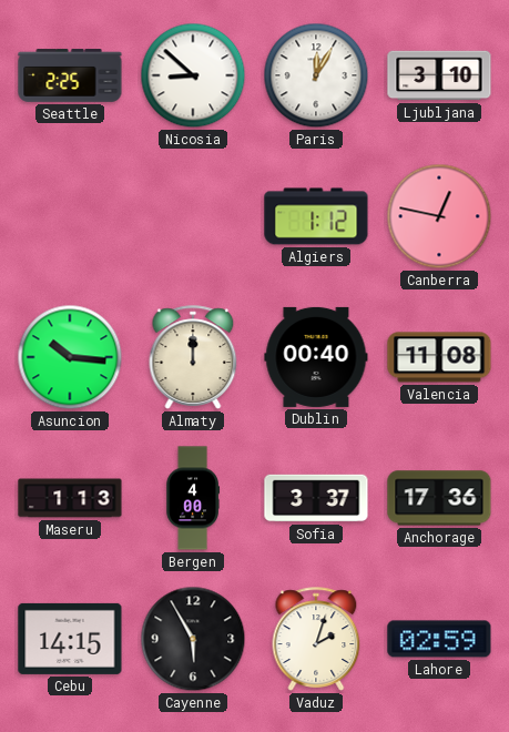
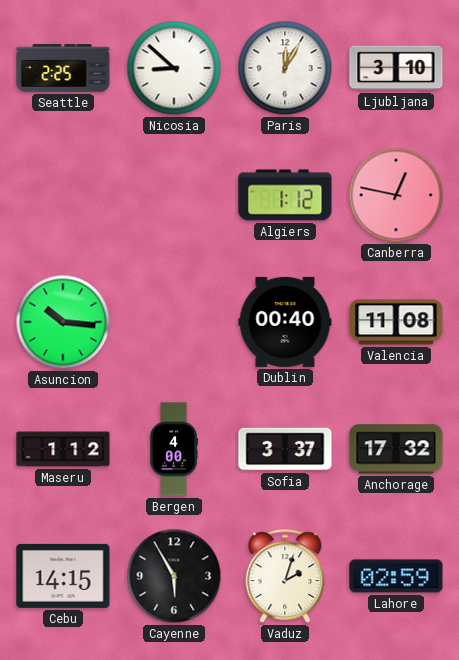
Almaty: 12:00 -> none (193, 357)
Maseru: 1:13 -> 1:12 (63, 449)
Anchorage: 17:36 -> 17:32 (396, 449)
